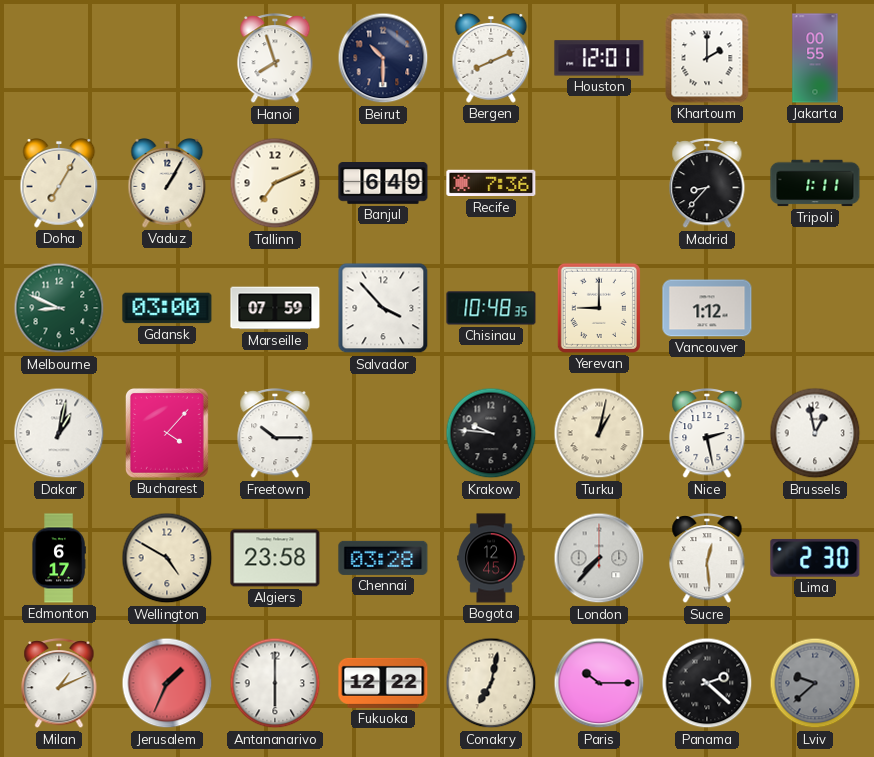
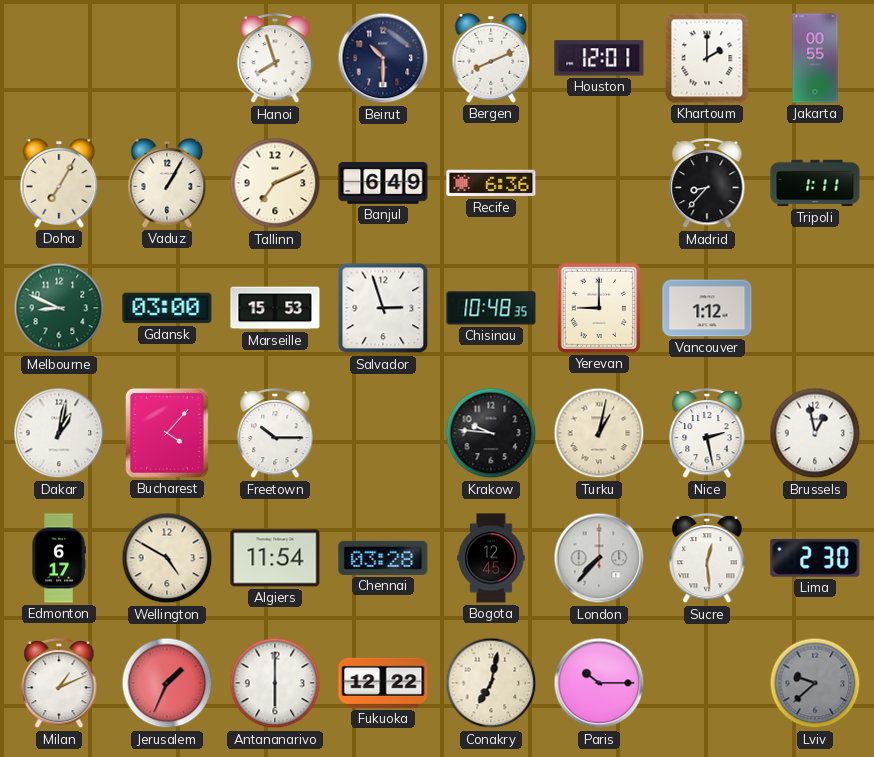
Recife: 7:36 -> 6:36 (491, 183)
Marseille: 07:59 -> 15:53 (275, 308)
Salvador: 3:53 -> 2:57 (383, 308)
Algiers: 23:58 -> 11:54 (275, 558)
Panama: 2:22 -> none (707, 683)
